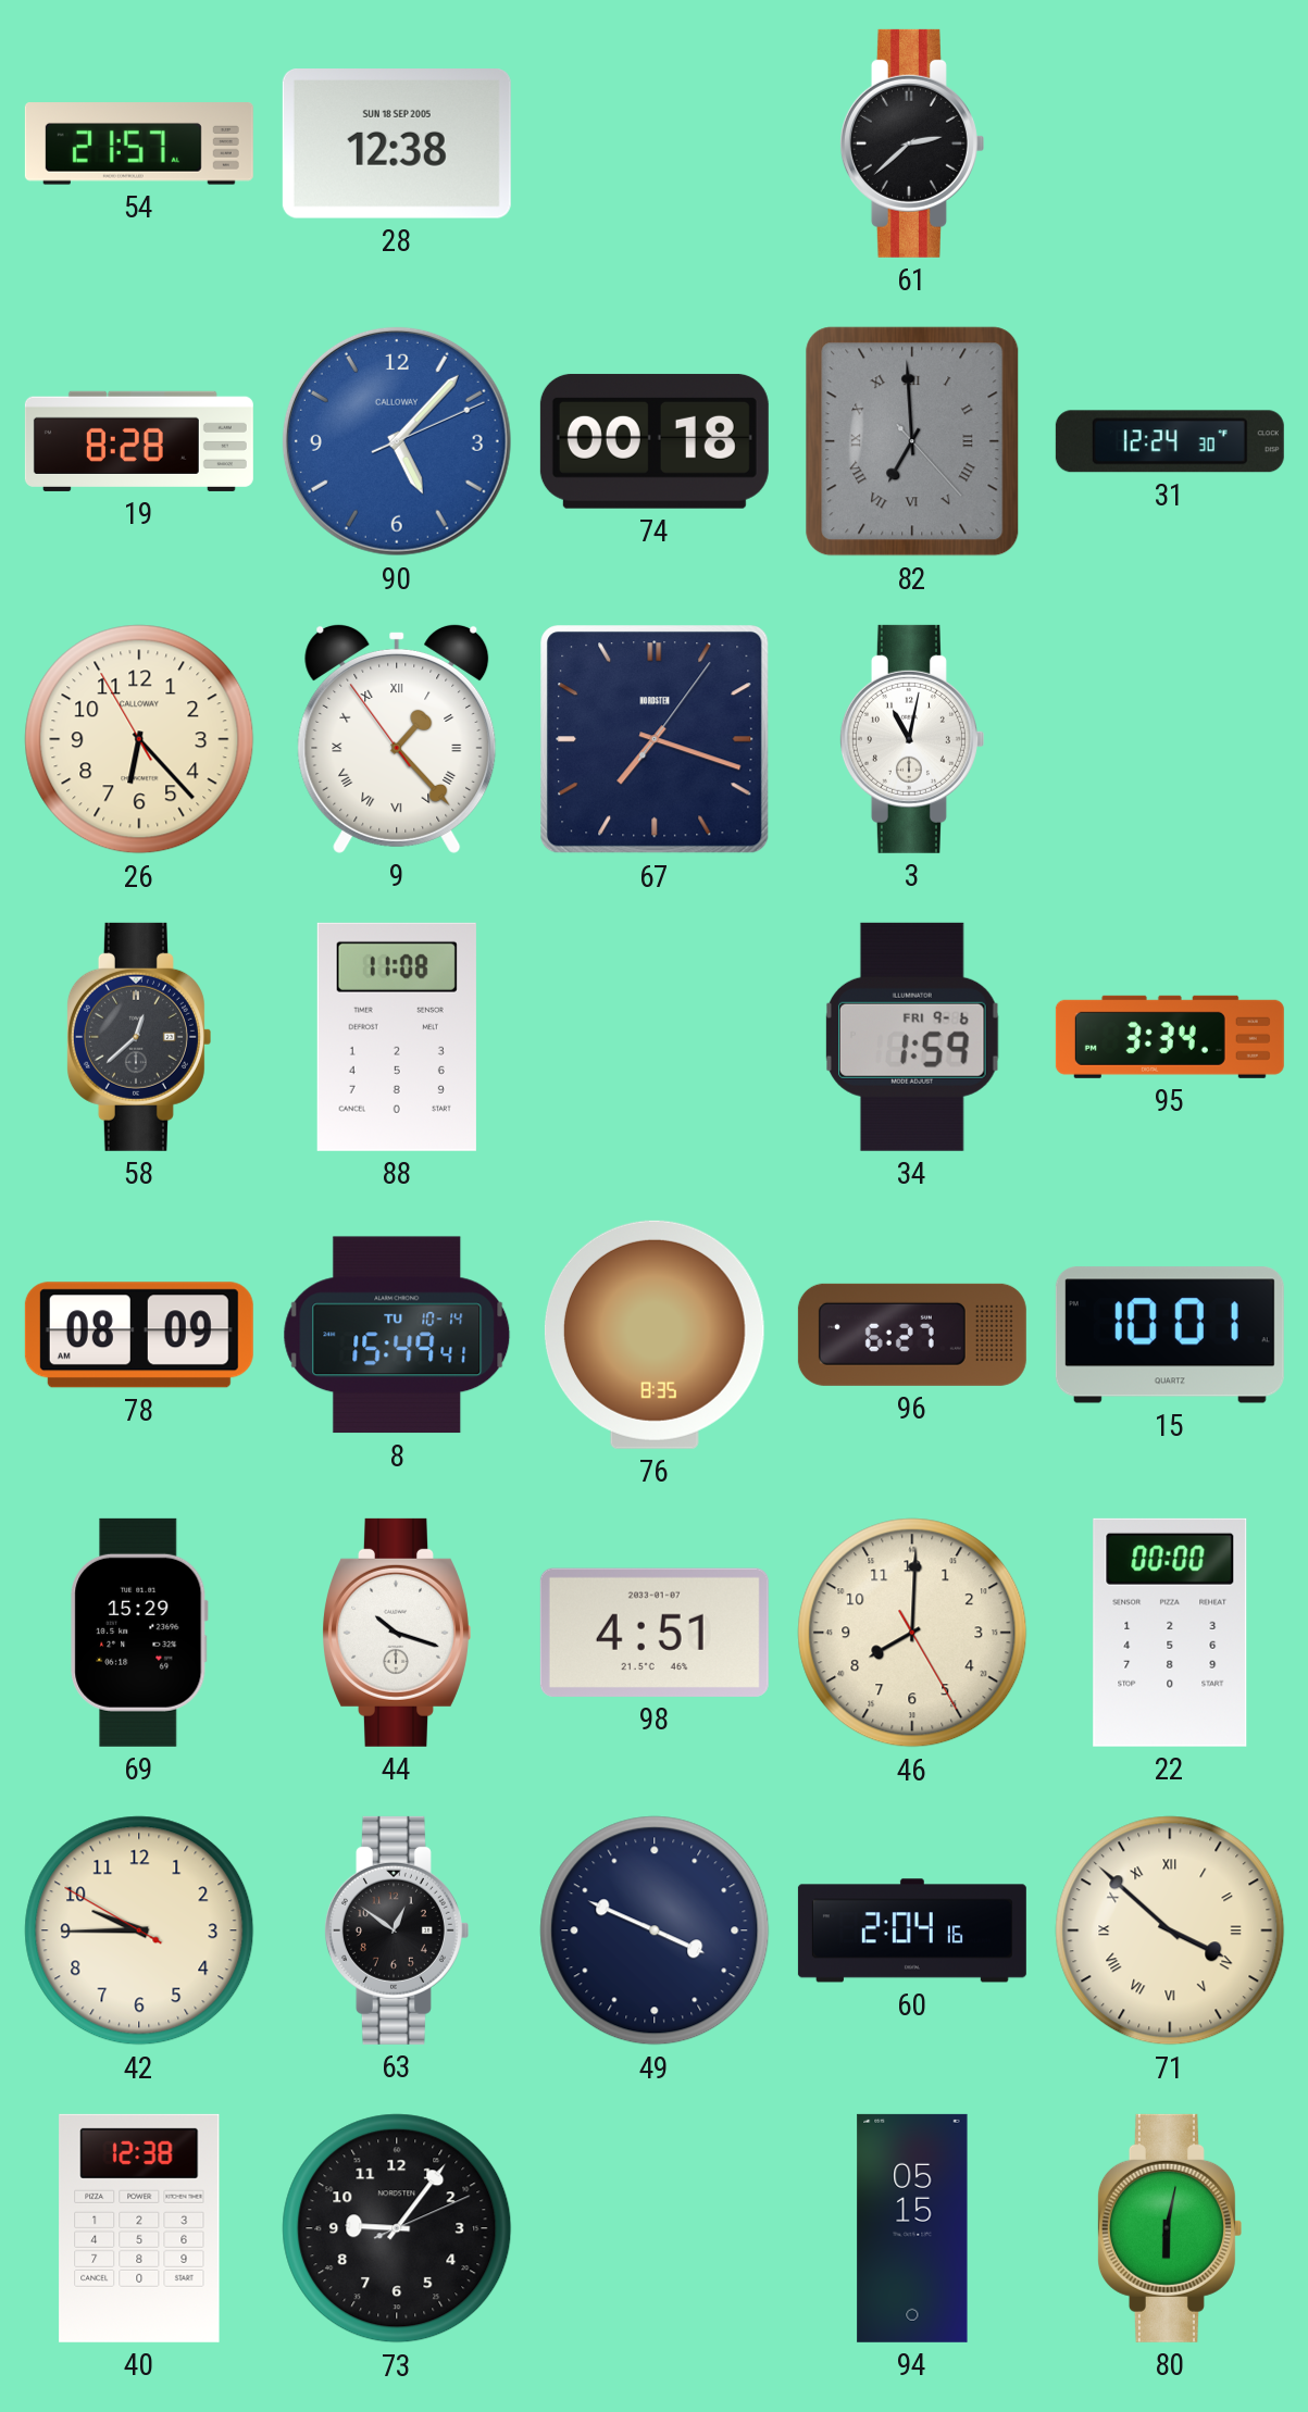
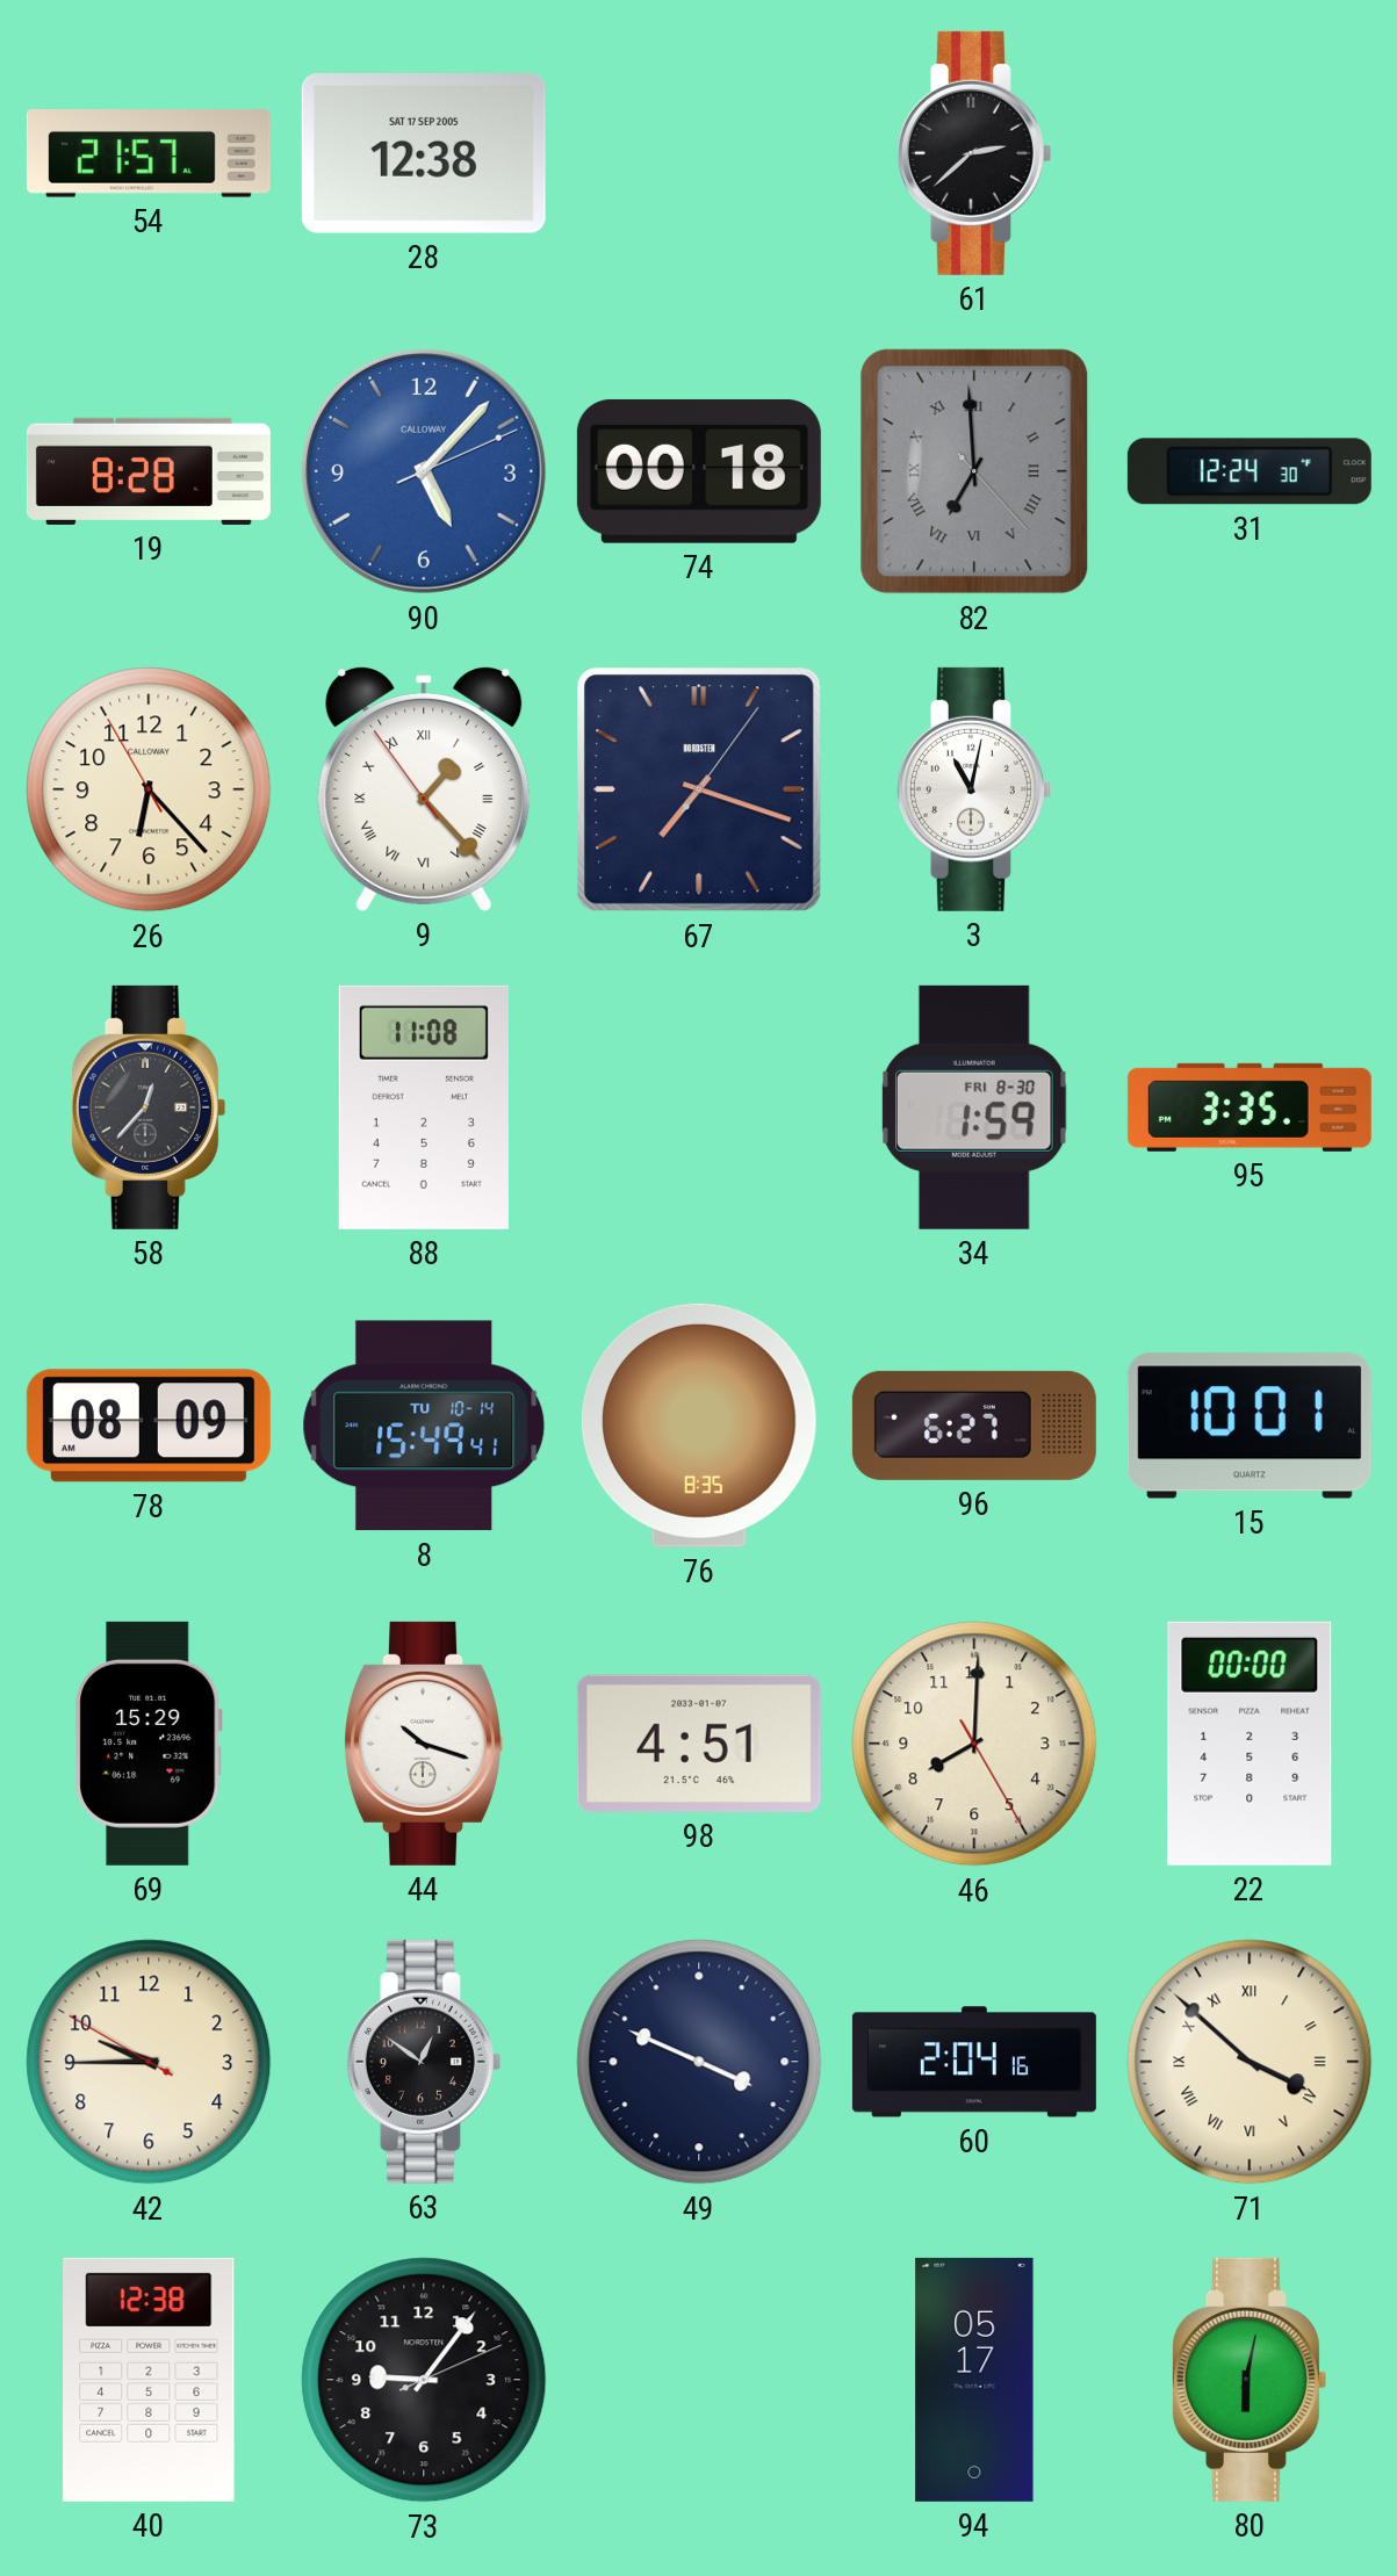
28 date: SUN 18 SEP 2005 -> SAT 17 SEP 2005 (424, 154)
58: 12:38 -> 12:37 (147, 1107)
34 date: FRI 9-6 -> FRI 8-30 (975, 1107)
95: 3:34 -> 3:35 (1250, 1107)
94: 05:15 -> 05:17 (974, 2380)
